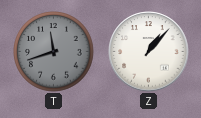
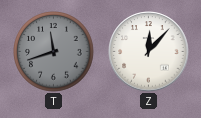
Z: 1:07 -> 12:07 (149, 52)
